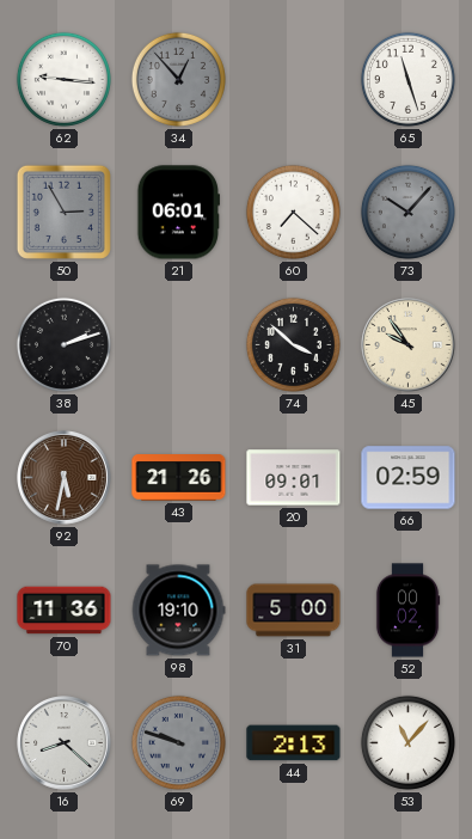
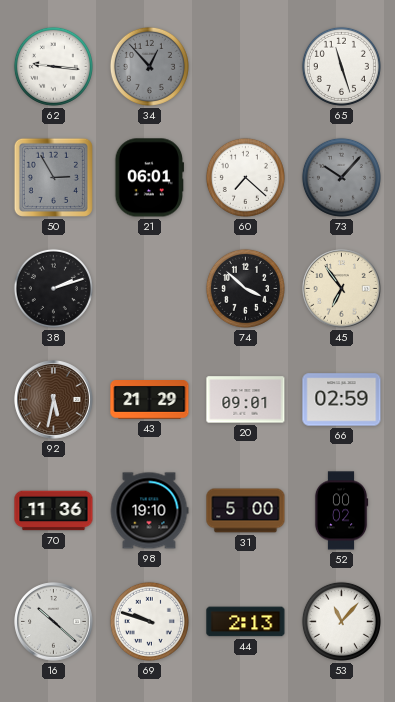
45: 9:54 -> 6:54 (342, 289)
43: 21:26 -> 21:29 (150, 400)
16: 8:22 -> 10:22 (54, 622)
69 dial: grey -> white (149, 621)
